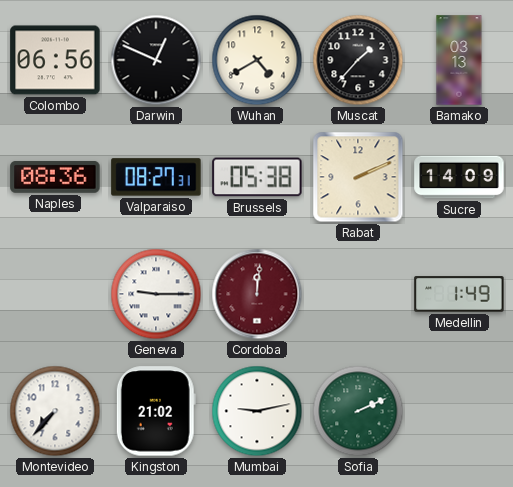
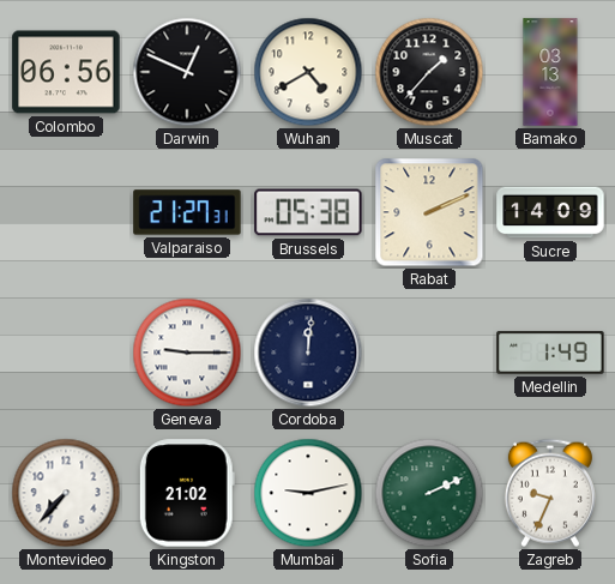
Naples: 08:36 -> none (55, 177)
Valparaiso: 08:27 -> 21:27 (187, 212)
Cordoba dial: burgundy -> navy (308, 353)
Zagreb: none -> 9:34 (550, 493)
